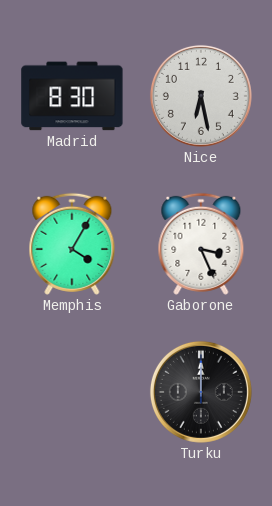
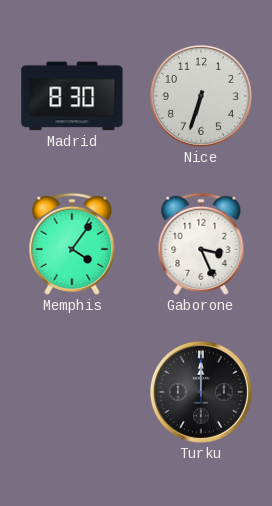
Nice: 6:28 -> 6:33 (201, 96)
Memphis: 4:05 -> 4:06 (72, 244)
